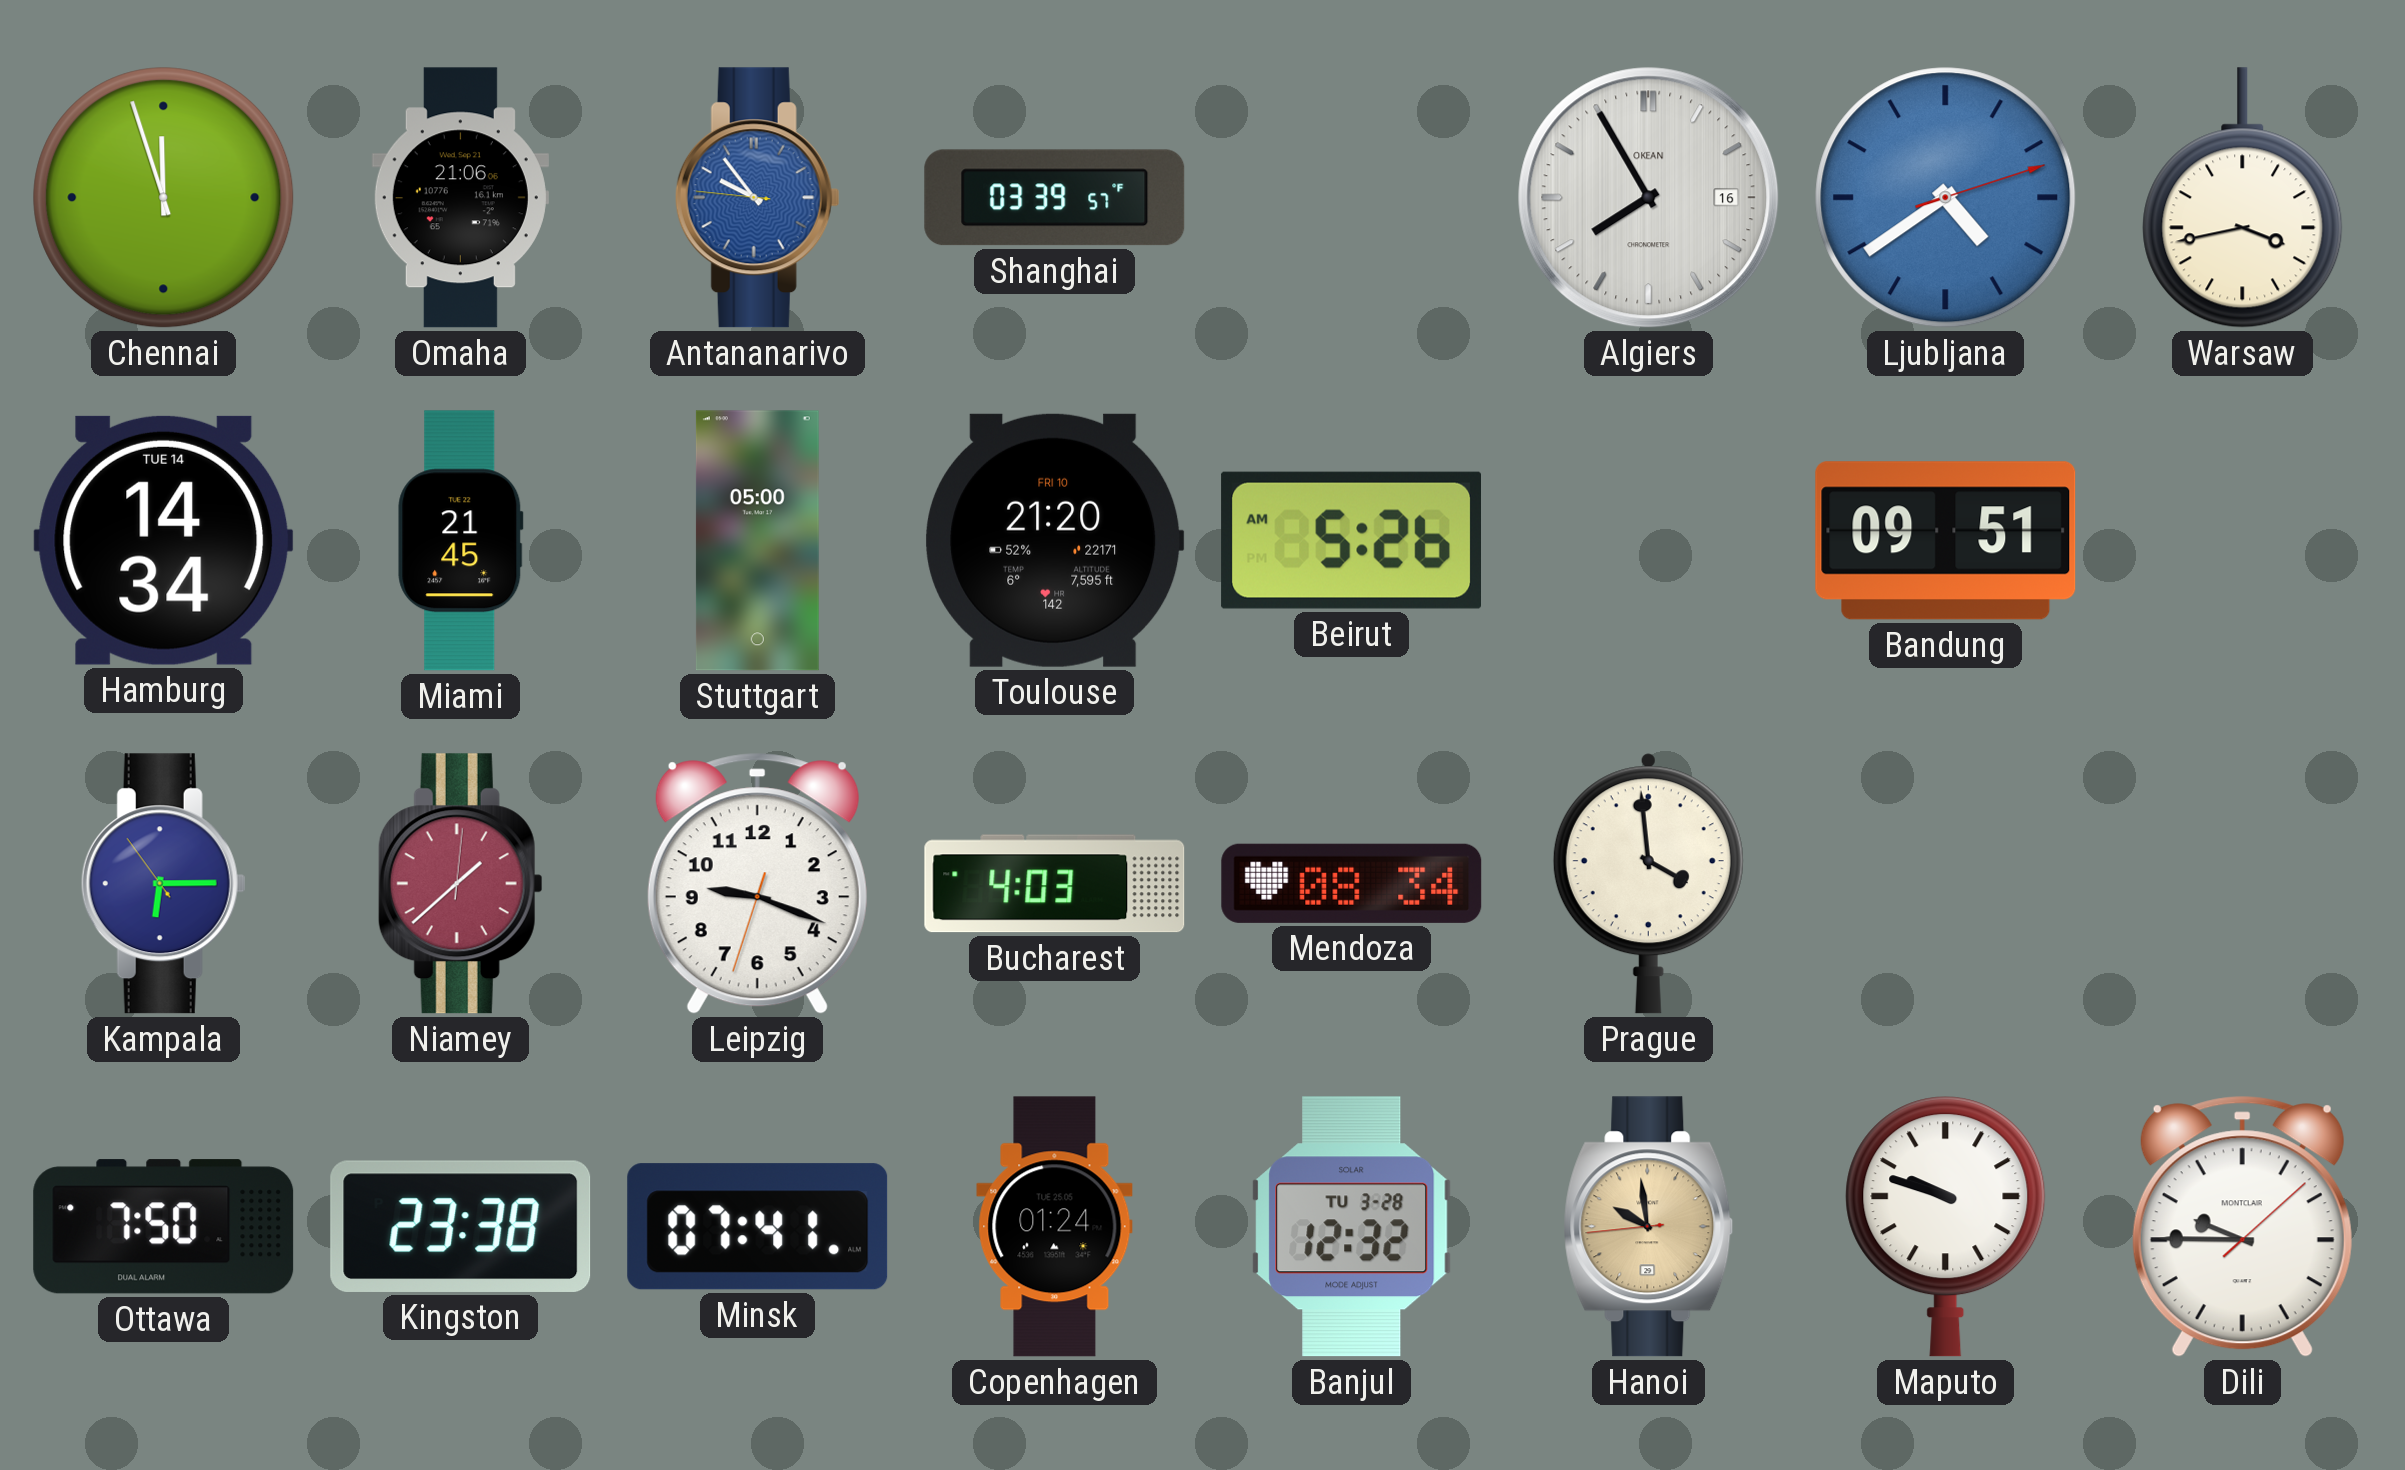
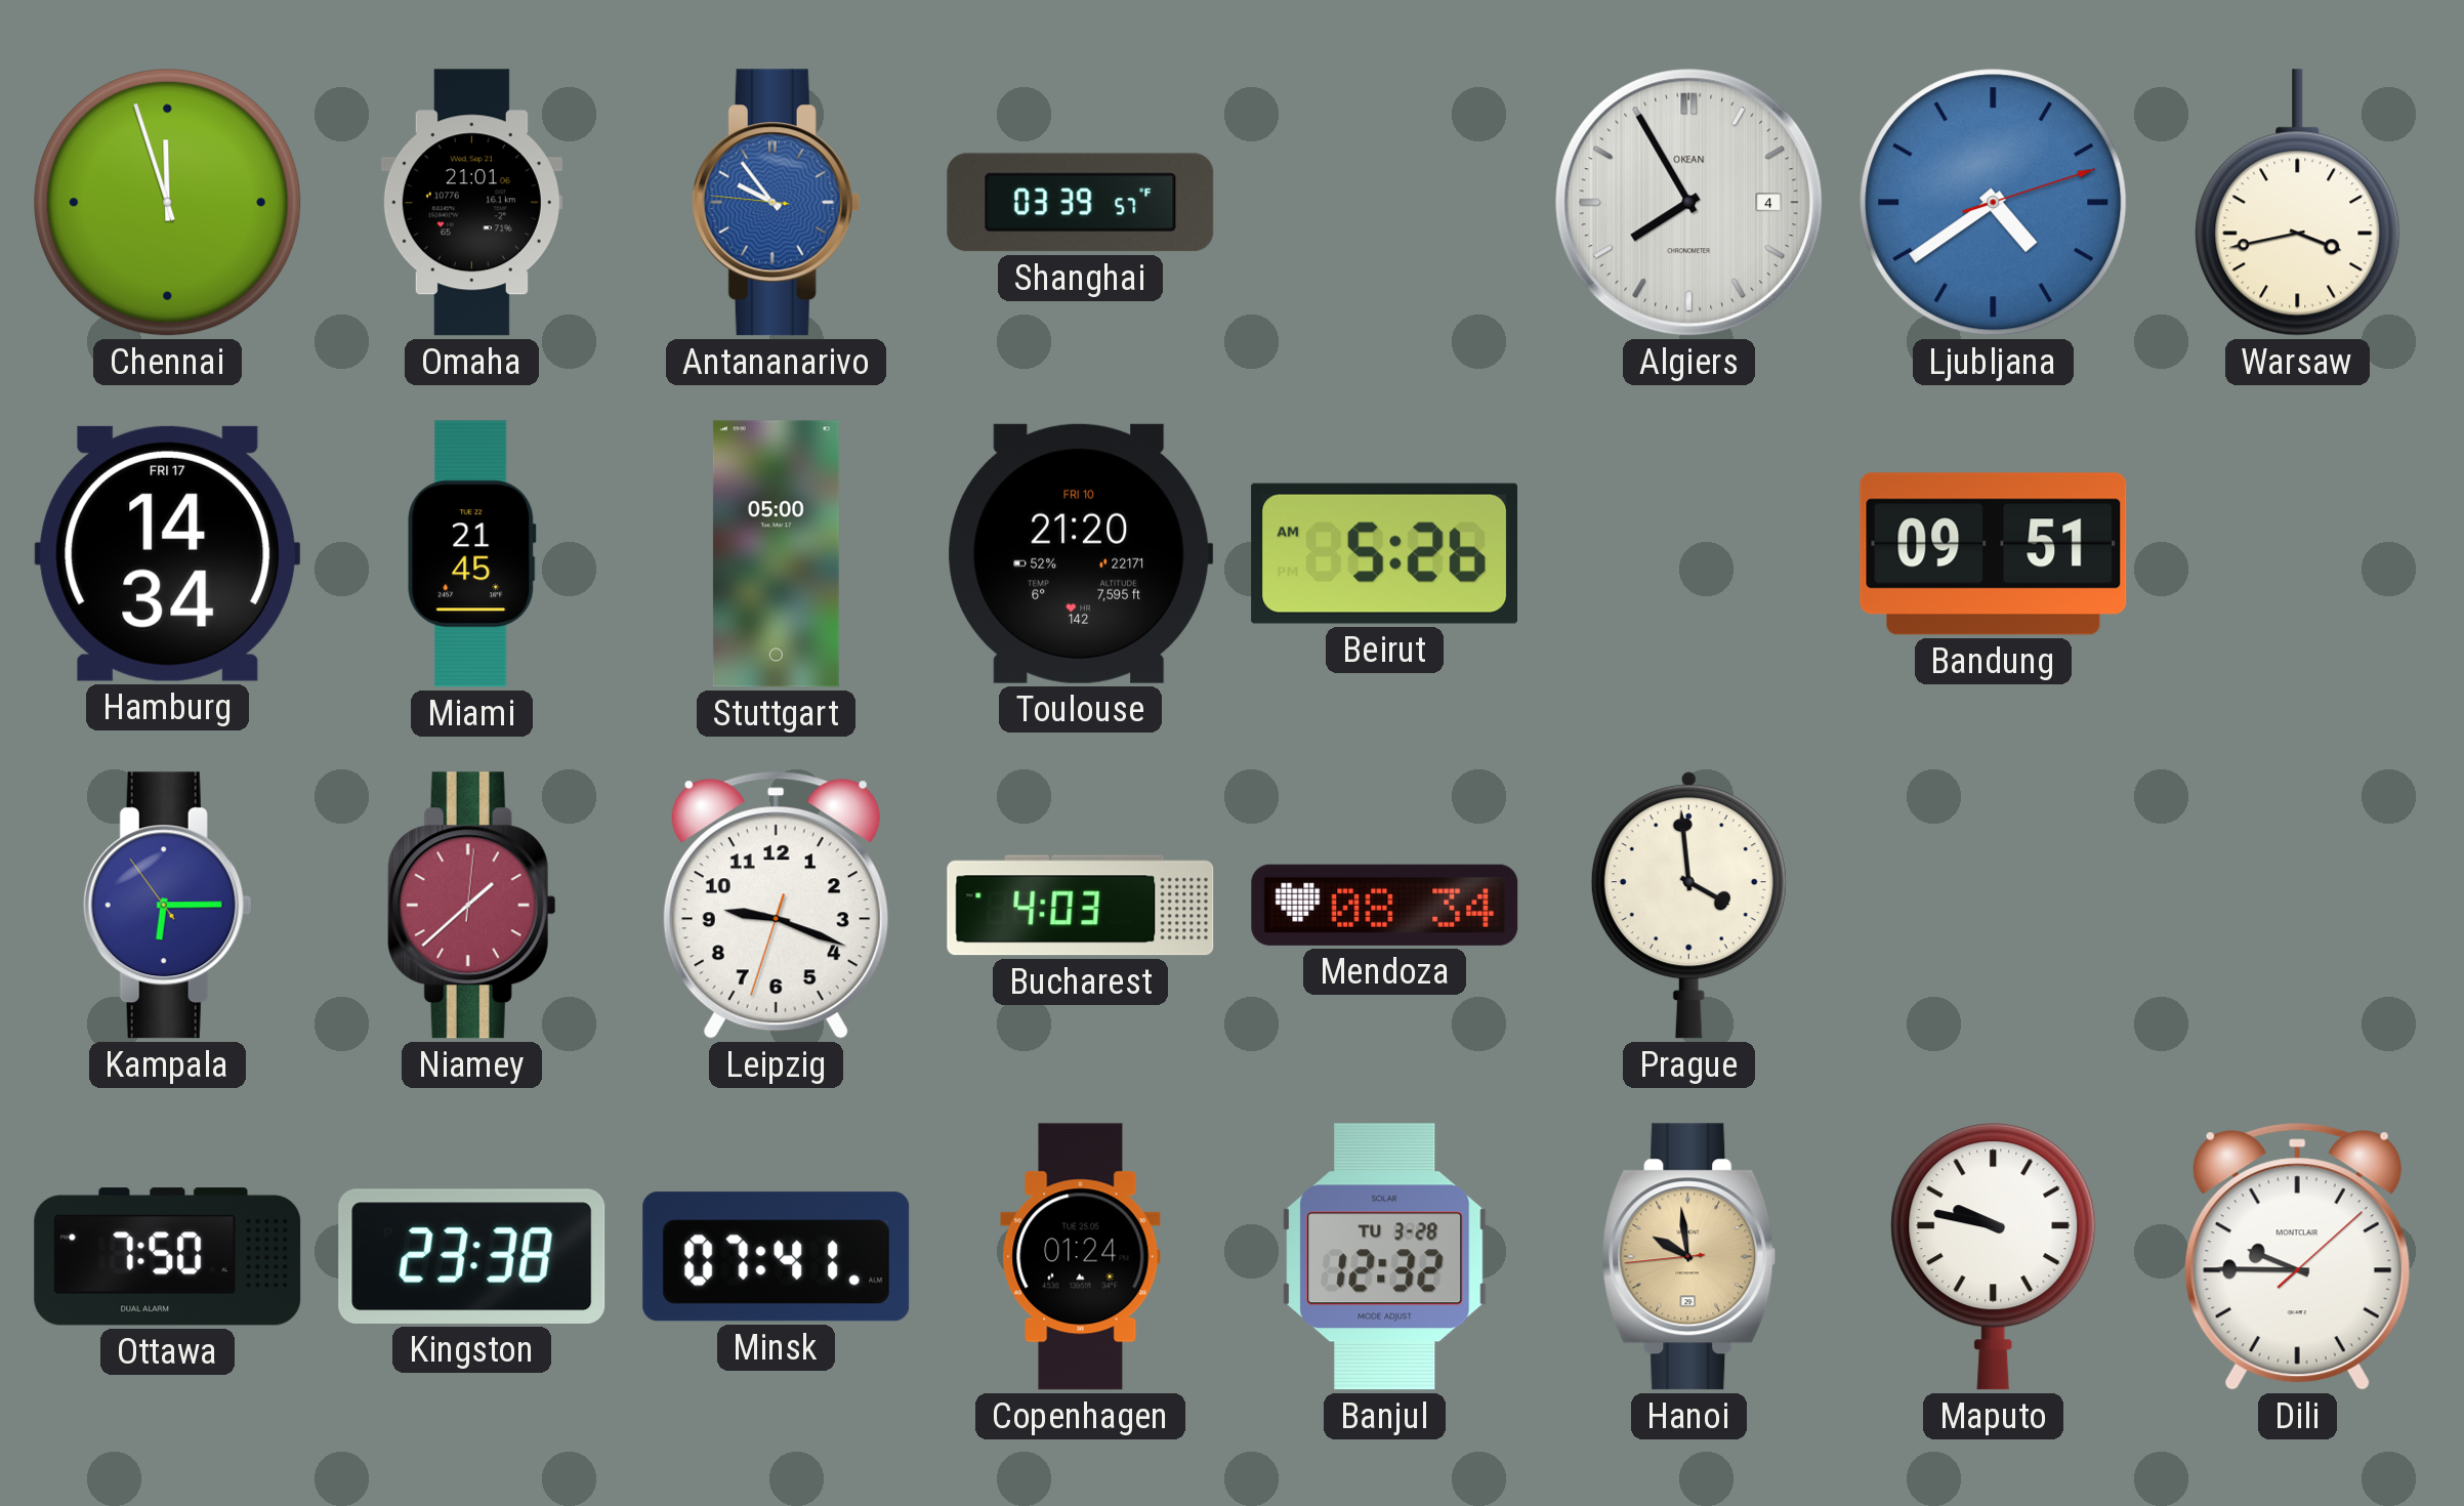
Omaha: 21:06 -> 21:01 (471, 203)
Algiers date: 16 -> 4 (1689, 203)
Hamburg date: TUE 14 -> FRI 17 (168, 553)
Maputo: 9:48 -> 9:47 (1994, 1257)
